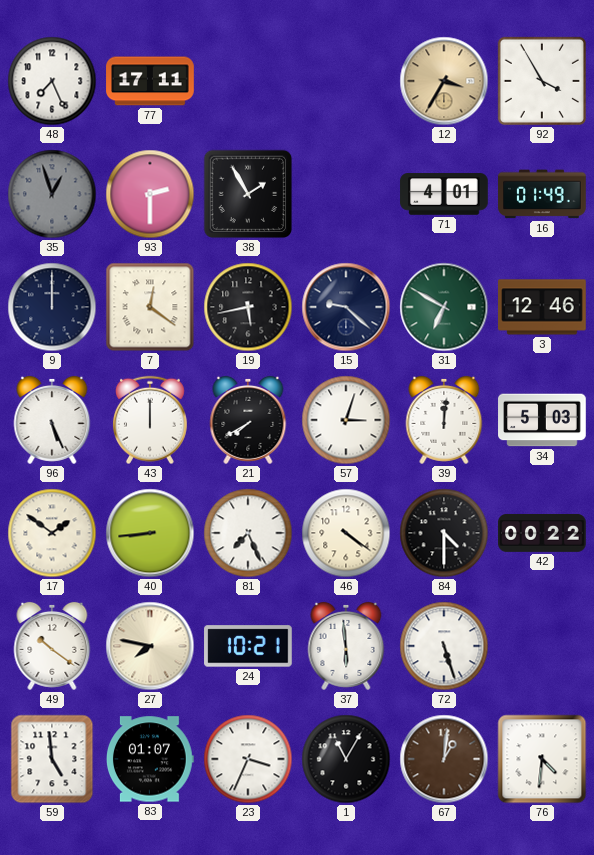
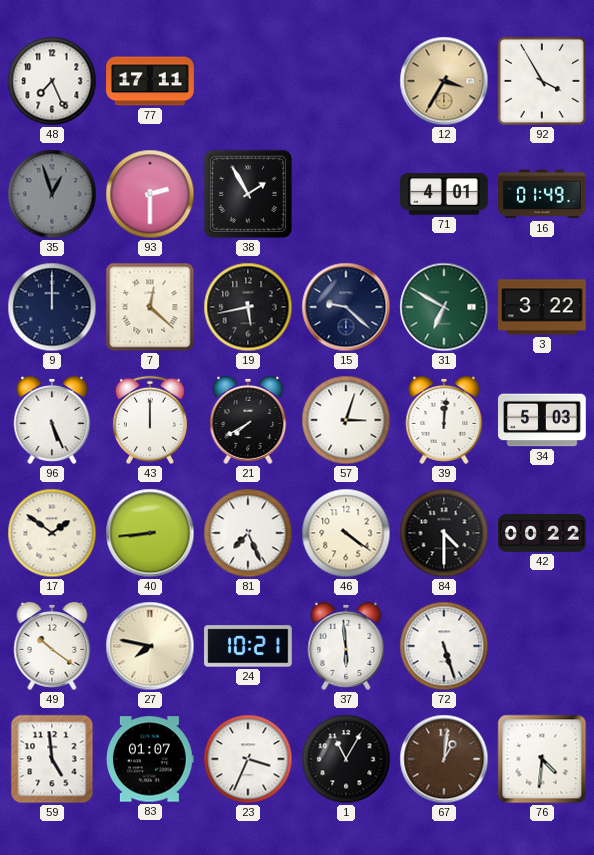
7: 12:21 -> 12:22 (150, 307)
3: 12:46 -> 3:22 (542, 307)
